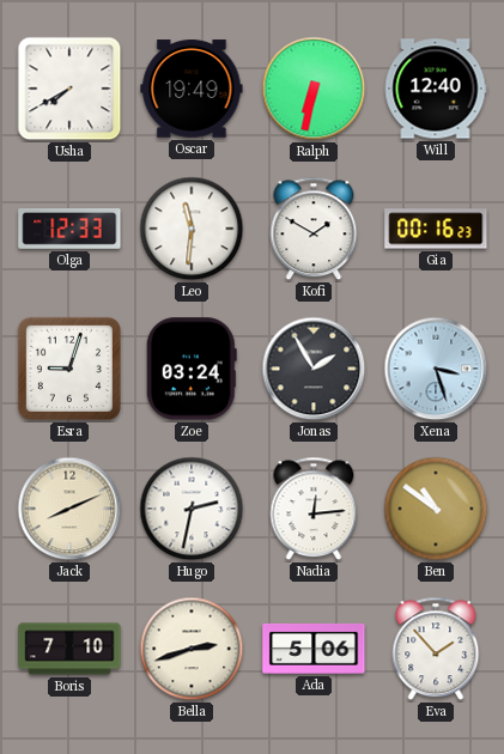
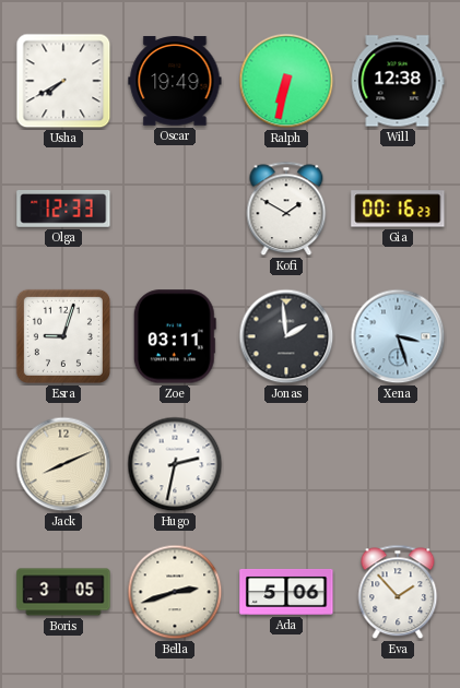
Will: 12:40 -> 12:38 (398, 81)
Leo: 11:31 -> none (192, 229)
Zoe: 03:24 -> 03:11 (175, 336)
Jonas: 1:55 -> 1:59 (286, 336)
Nadia: 12:14 -> none (314, 509)
Ben: 10:51 -> none (436, 509)
Boris: 7:10 -> 3:05 (63, 592)
